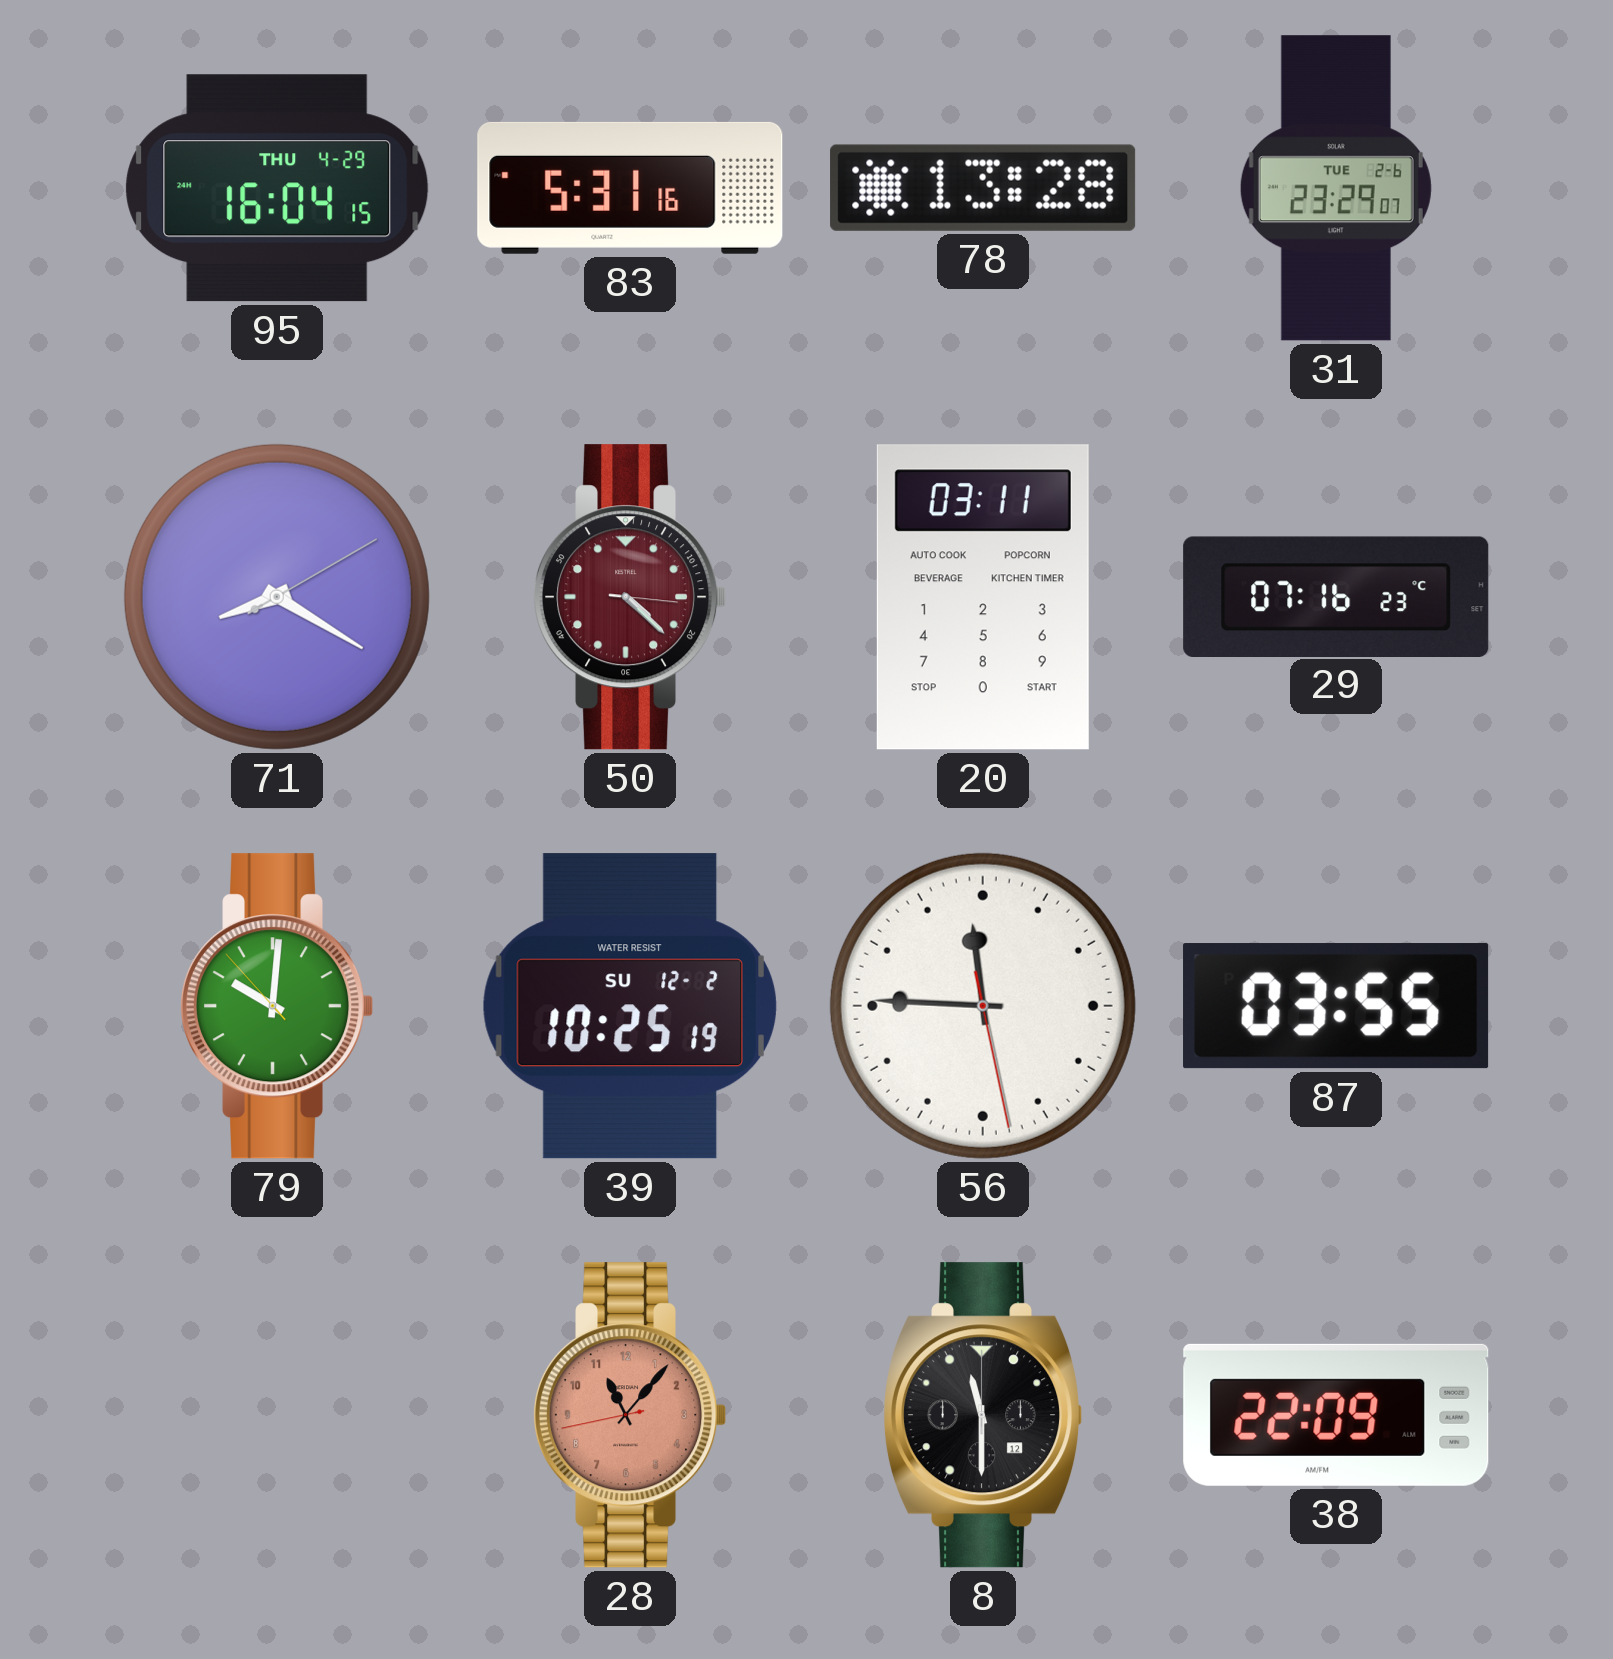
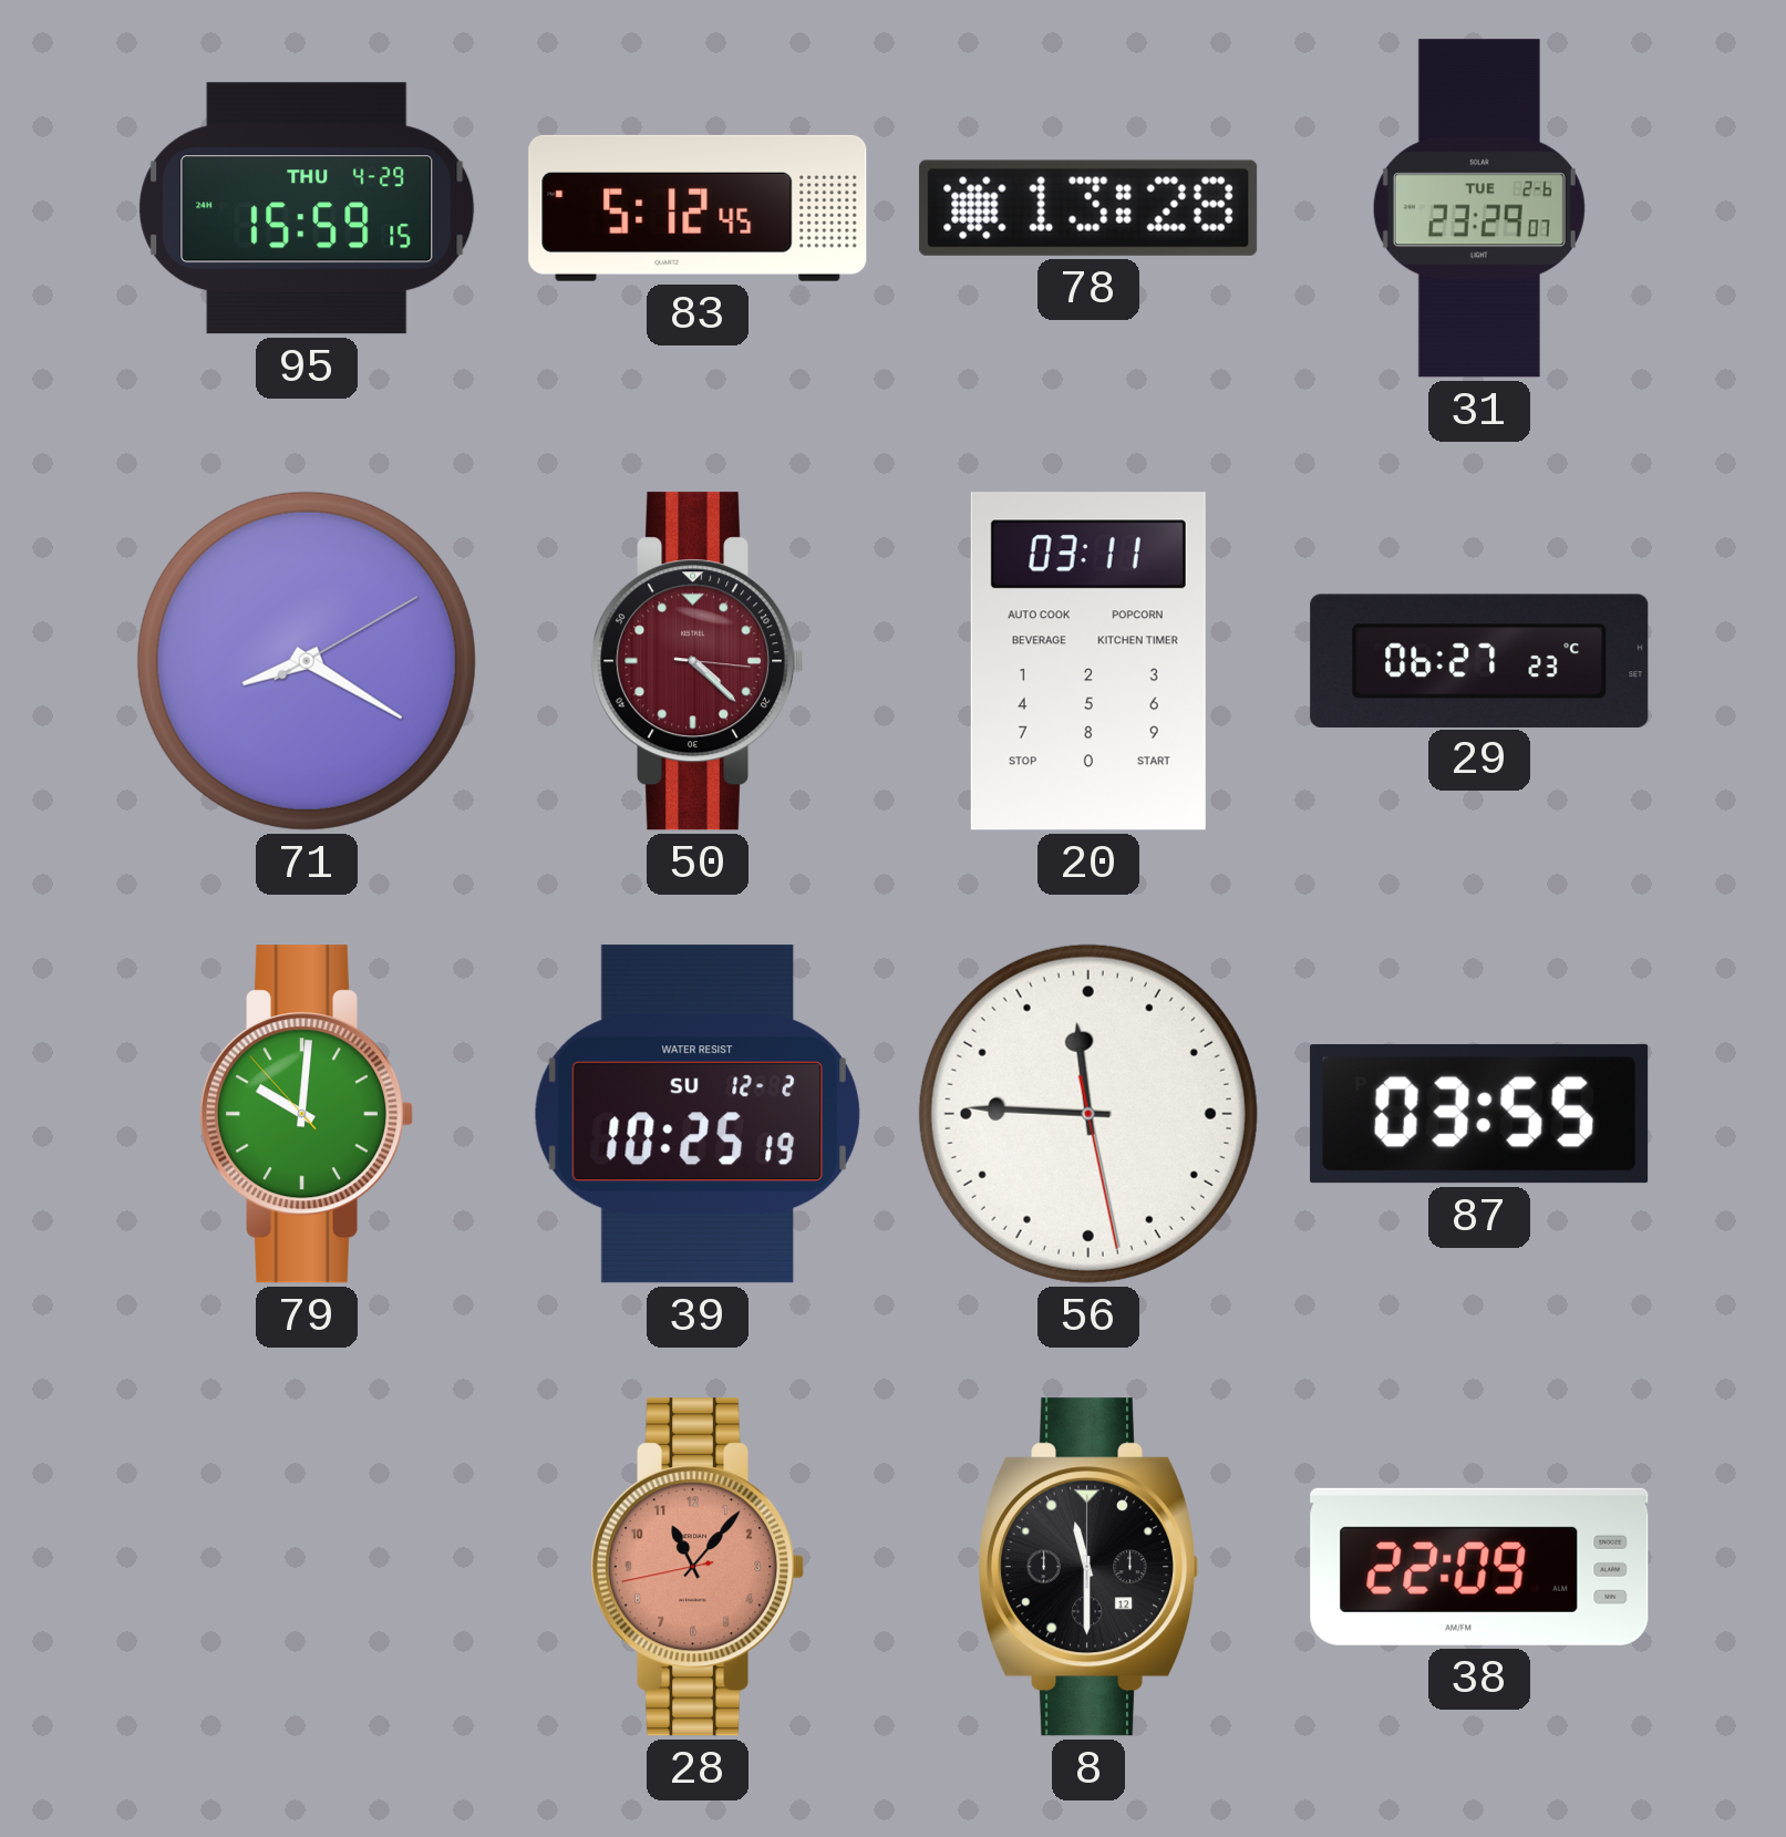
95: 16:04 -> 15:59 (307, 208)
83: 5:31 -> 5:12 (698, 208)
29: 07:16 -> 06:27 (1479, 660)
